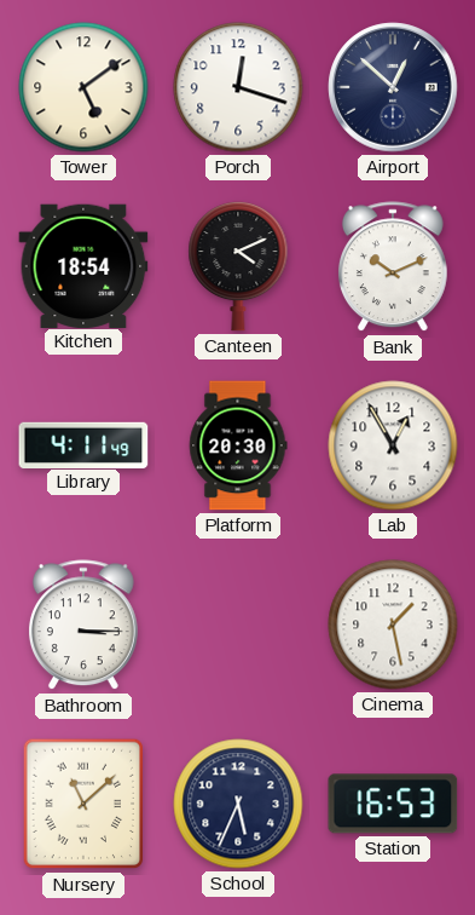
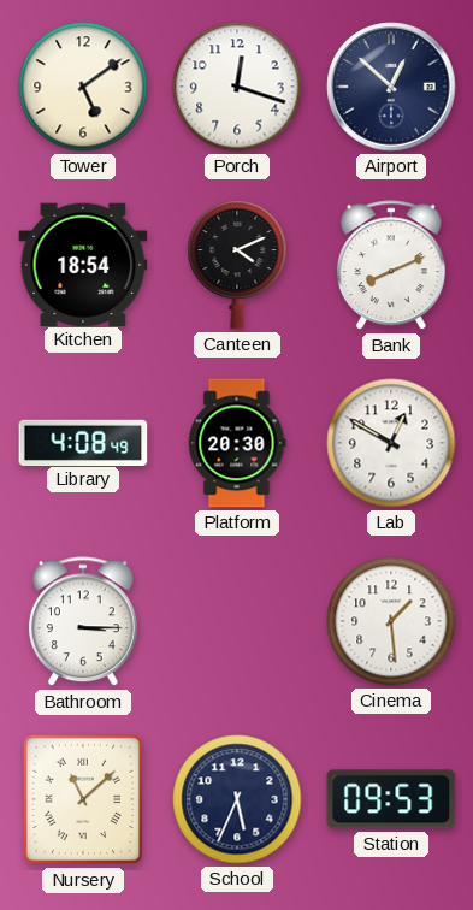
Bank: 10:11 -> 8:11 (391, 266)
Library: 4:11 -> 4:08 (83, 442)
Lab: 12:55 -> 12:50 (391, 443)
Cinema: 1:28 -> 1:29 (391, 621)
Station: 16:53 -> 09:53 (391, 799)
